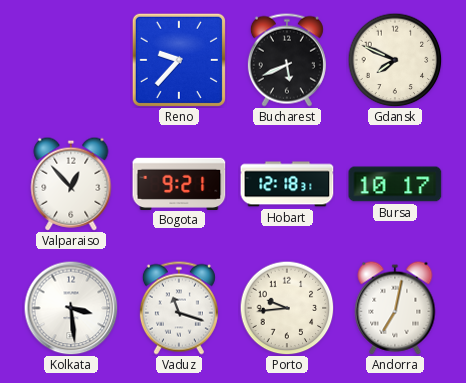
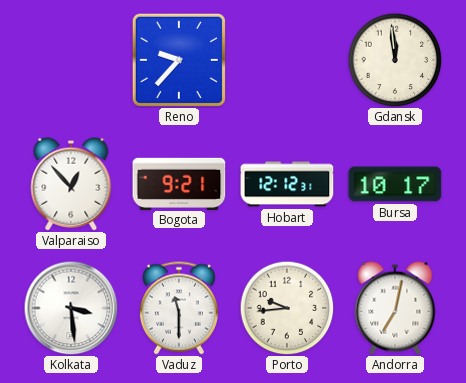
Bucharest: 5:41 -> none (287, 60)
Gdansk: 7:49 -> 11:59 (395, 60)
Hobart: 12:18 -> 12:12 (287, 184)
Vaduz: 11:18 -> 11:30 (179, 308)
